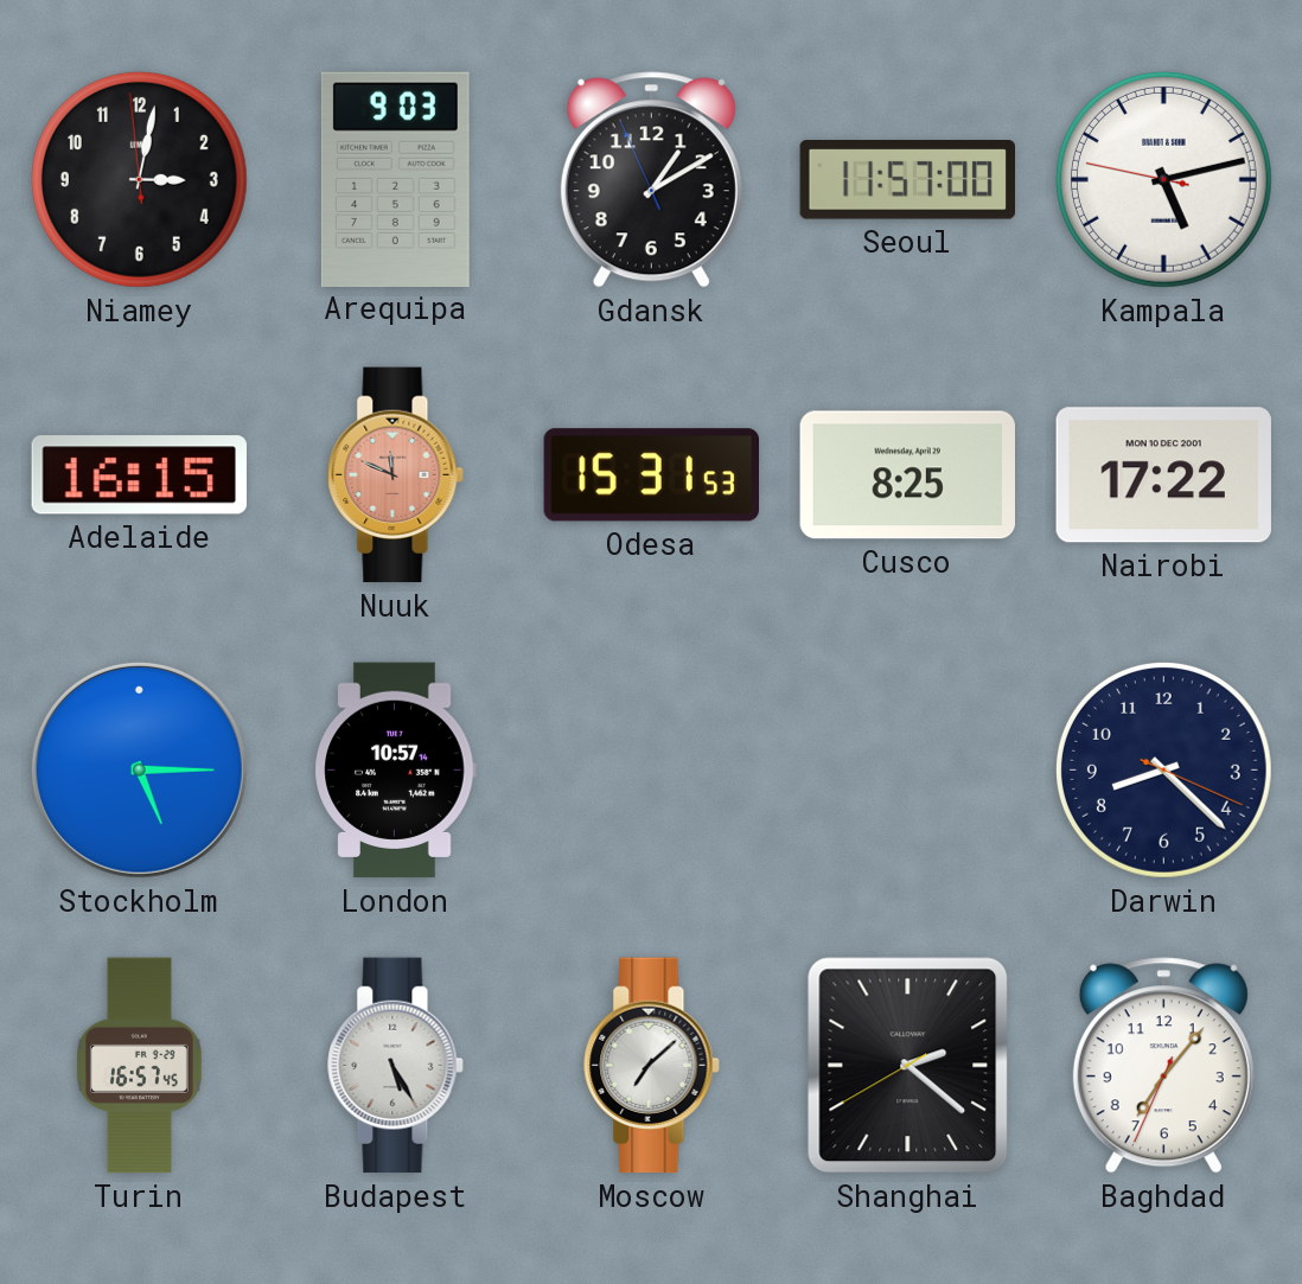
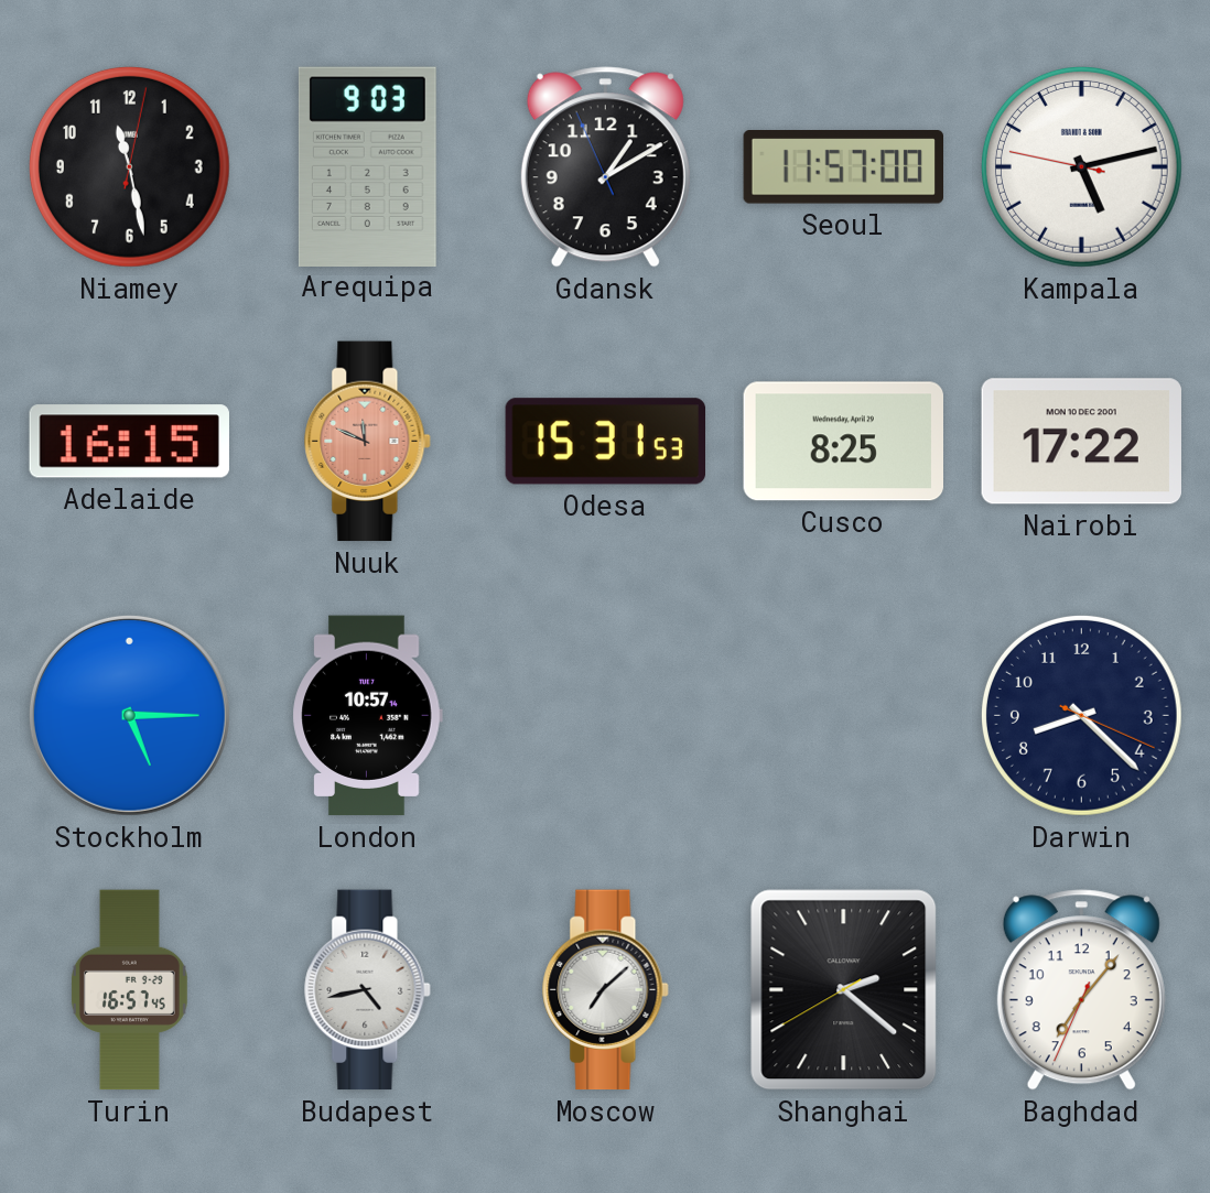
Niamey: 3:01 -> 11:28 (129, 166)
Budapest: 5:25 -> 4:43 (368, 990)
